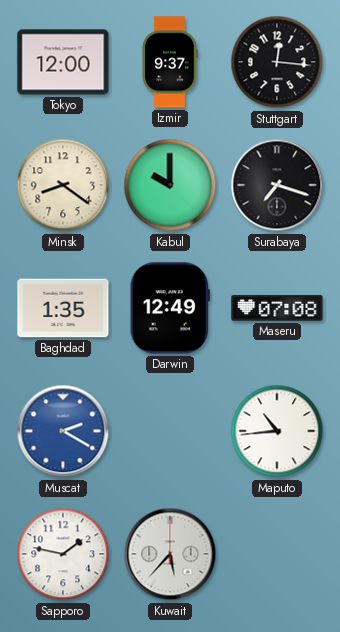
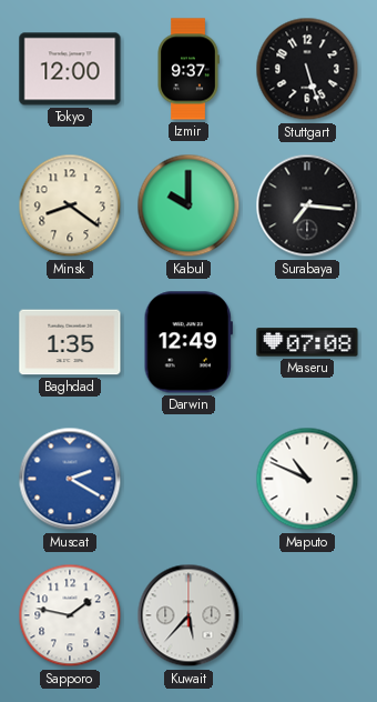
Stuttgart: 12:16 -> 5:27 (307, 69)
Surabaya: 7:18 -> 7:16 (307, 205)
Maputo: 10:44 -> 10:49 (307, 479)
